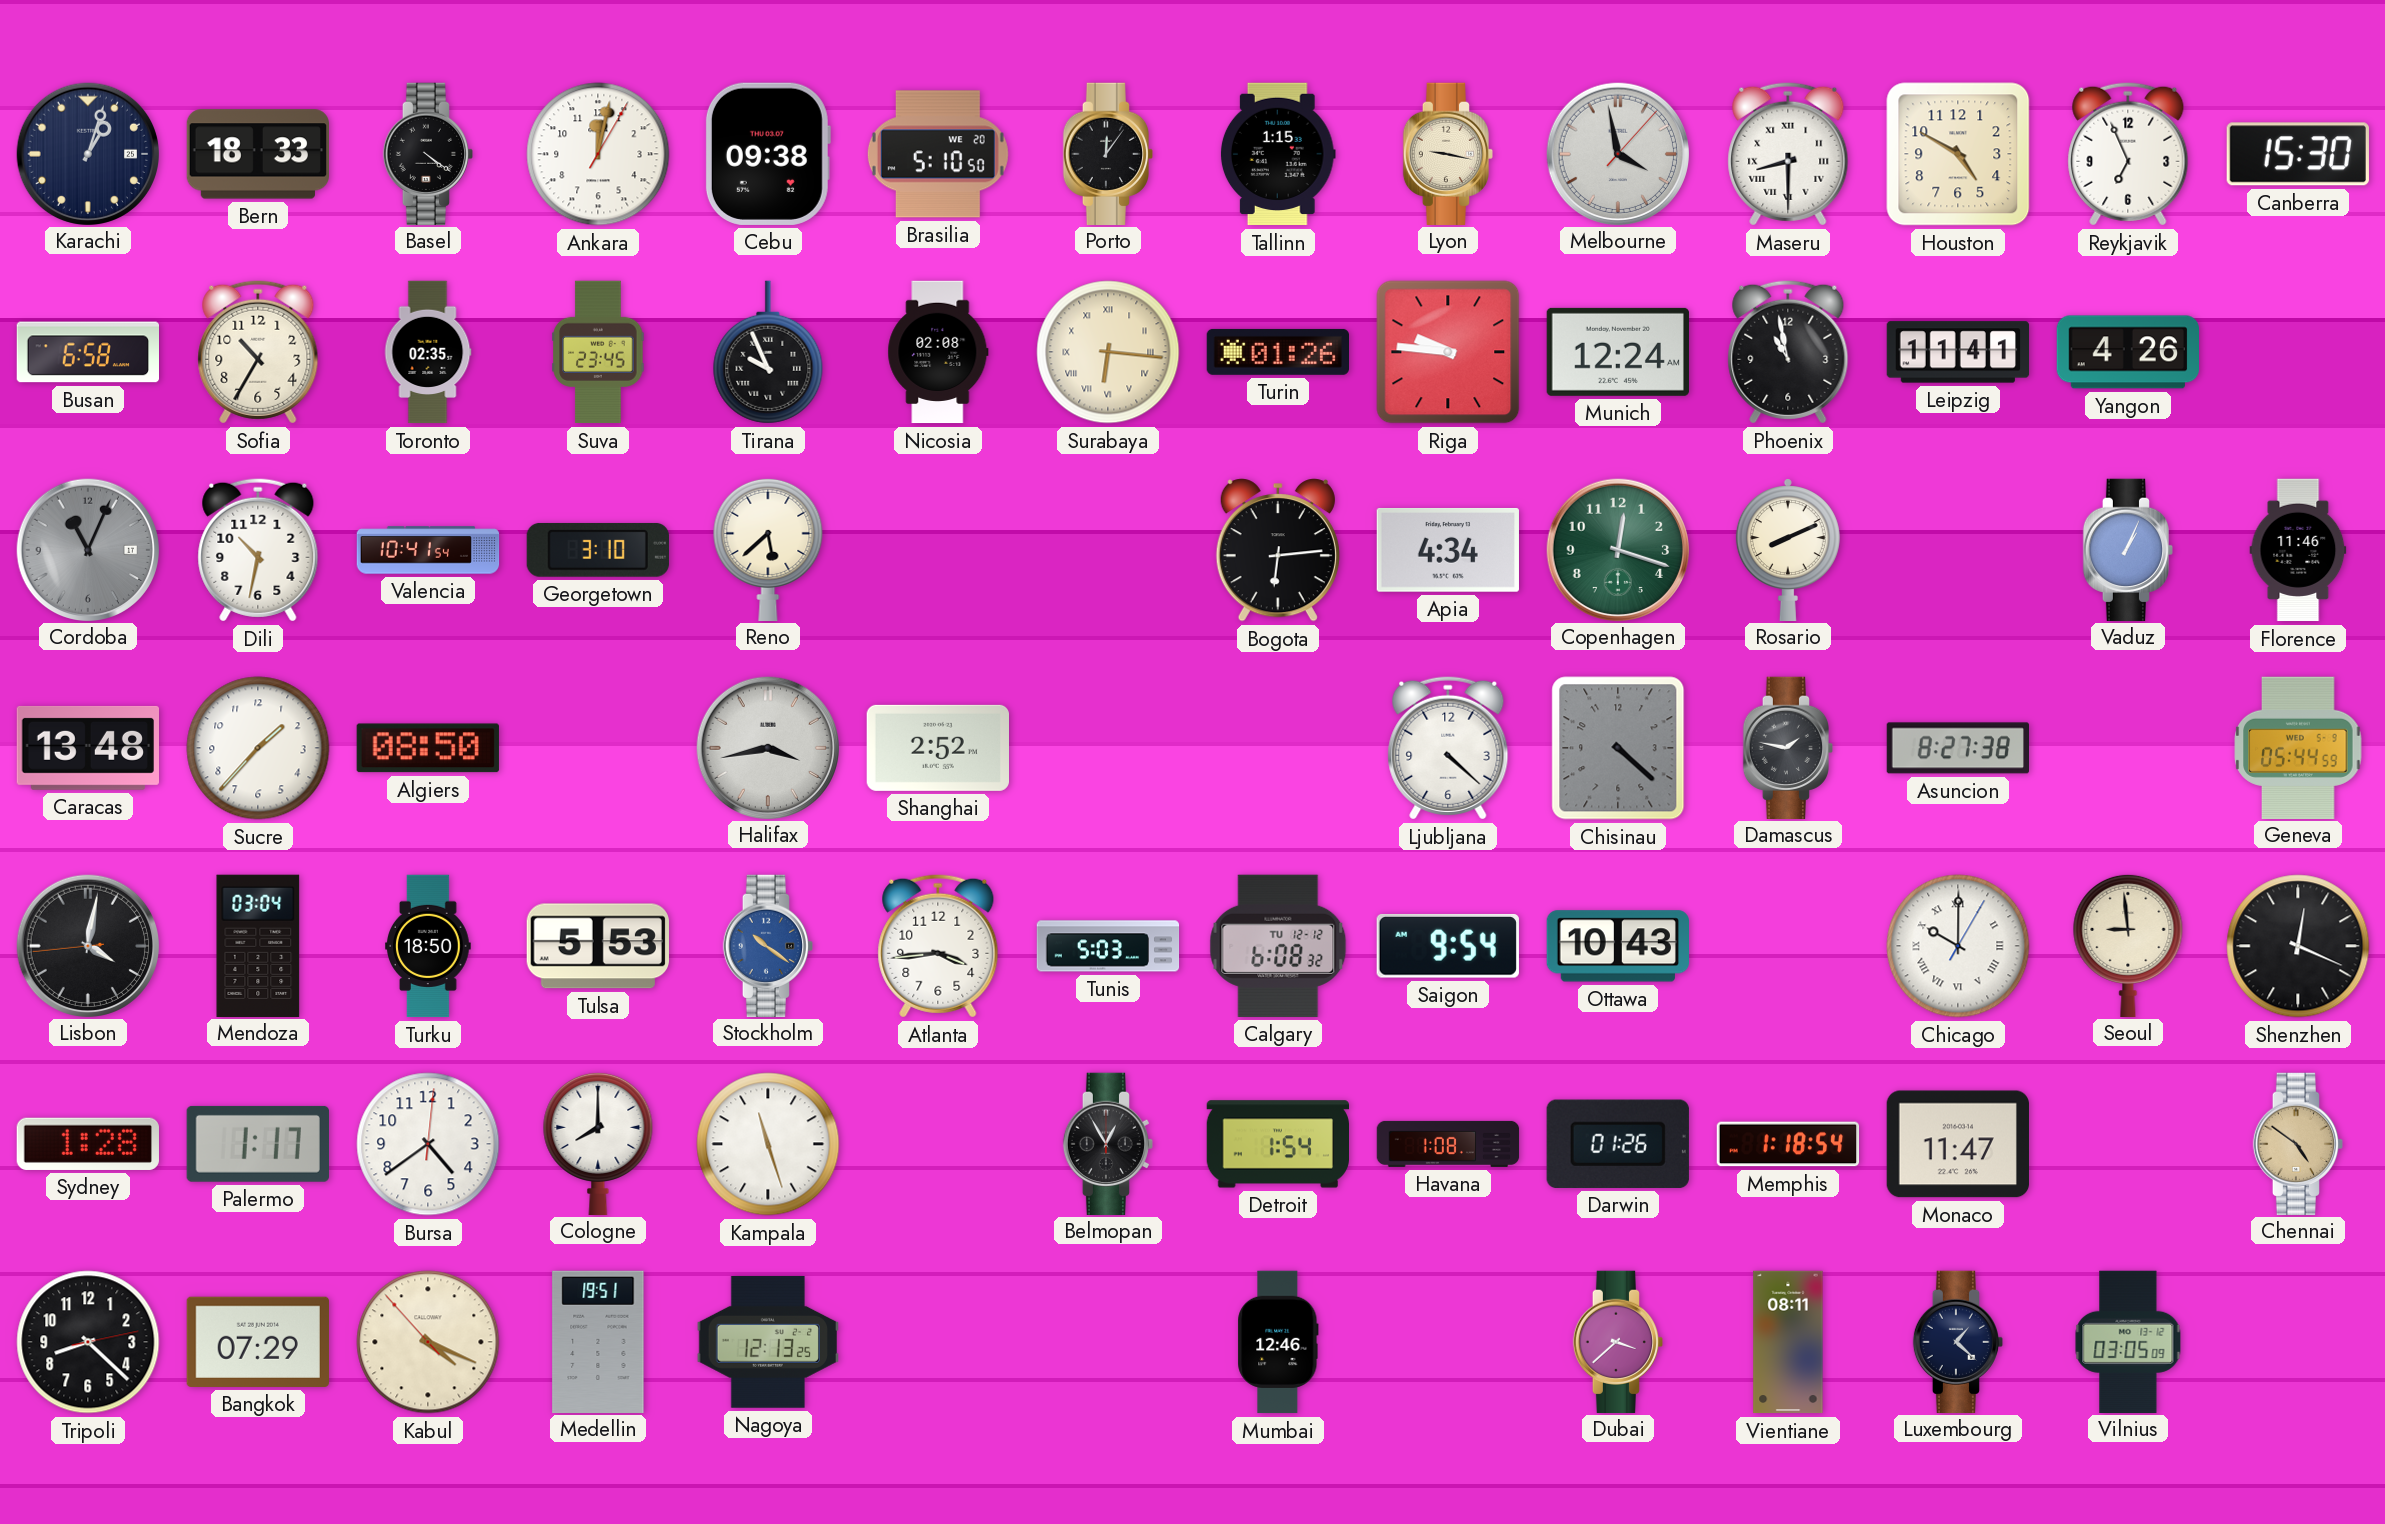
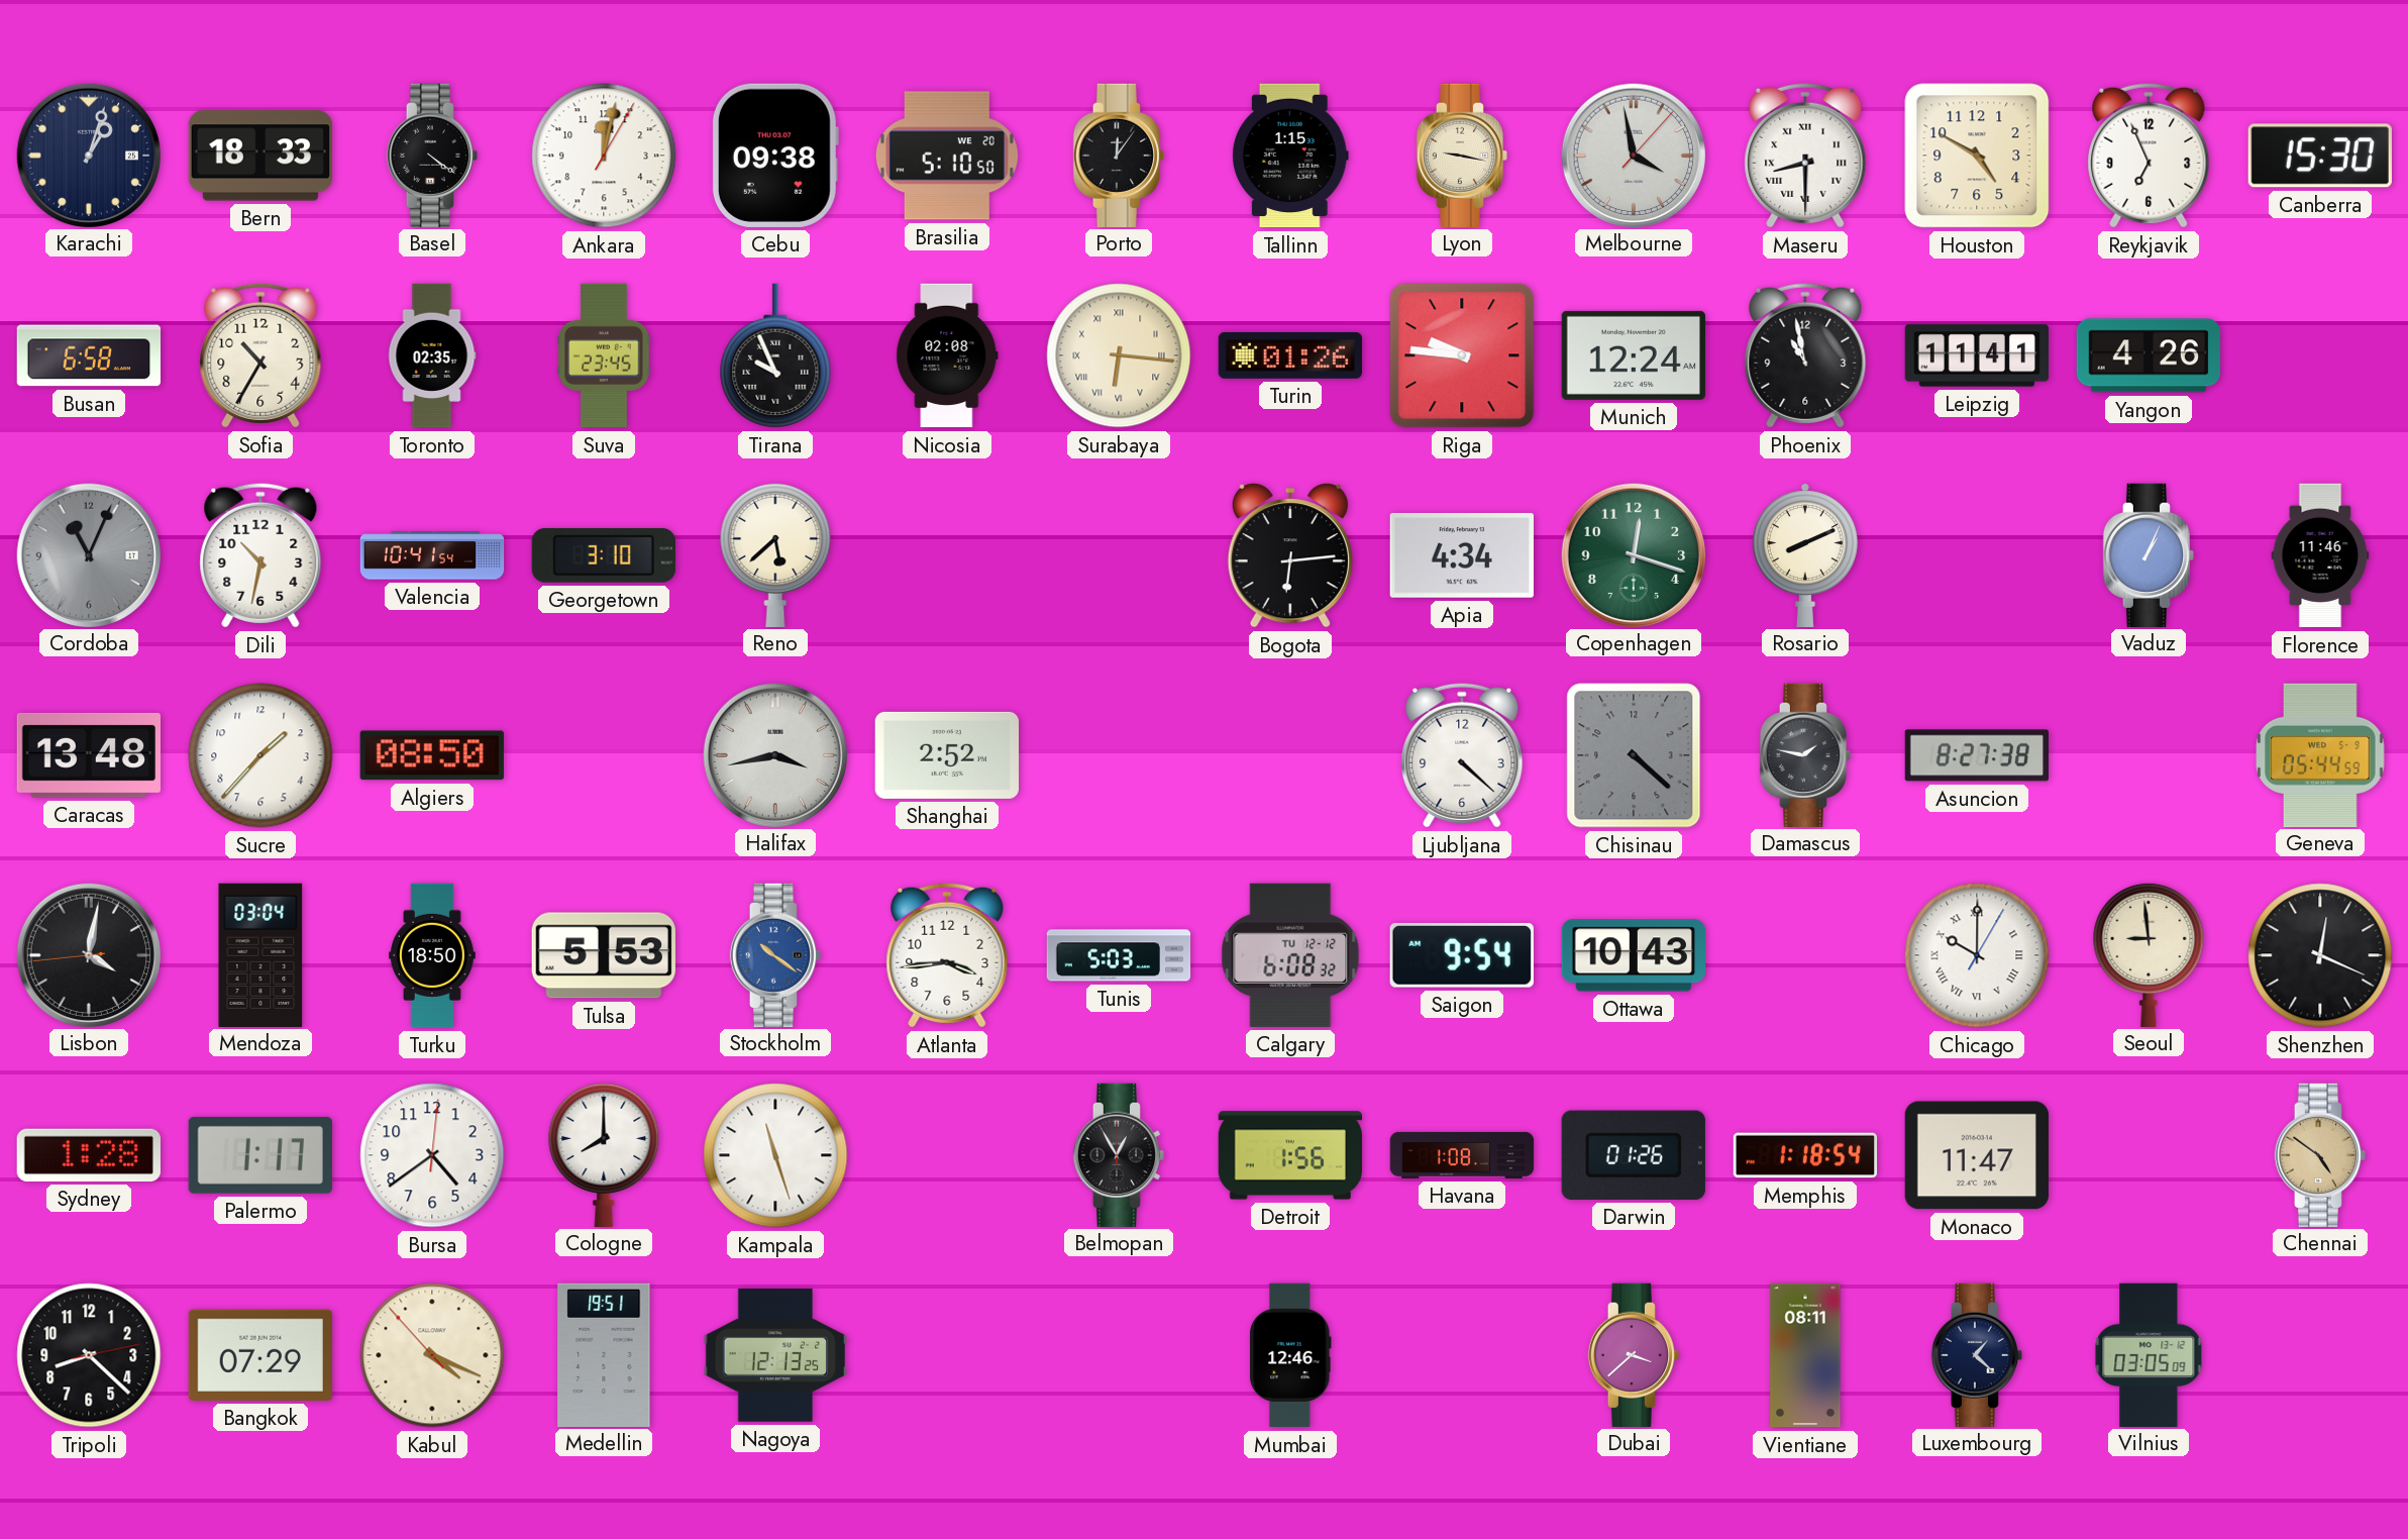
Detroit: 1:54 -> 1:56 (1290, 1155)
